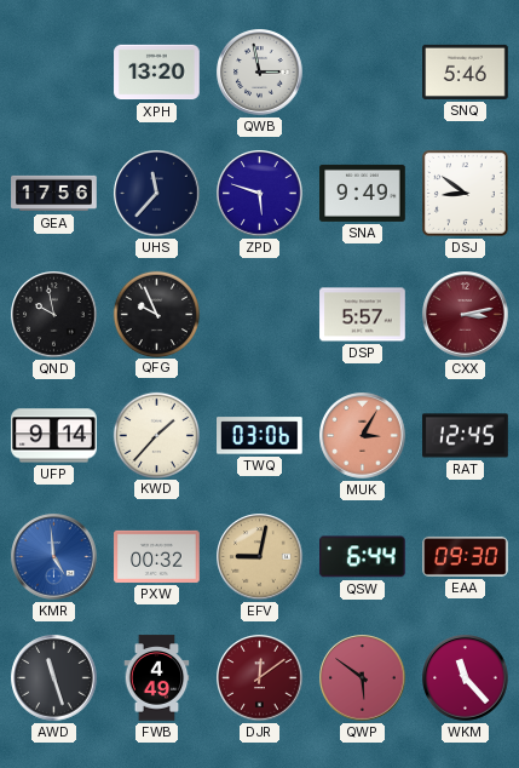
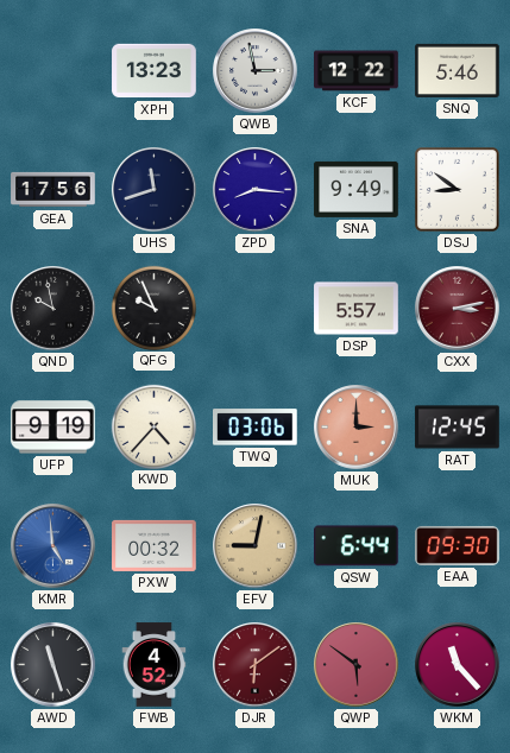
XPH: 13:20 -> 13:23 (155, 71)
KCF: none -> 12:22 (357, 71)
UHS: 11:37 -> 11:42 (155, 190)
ZPD: 5:48 -> 8:16 (256, 190)
UFP: 9:14 -> 9:19 (53, 428)
KWD: 1:37 -> 4:37 (153, 426)
MUK: 3:05 -> 3:00 (357, 428)
FWB: 4:49 -> 4:52 (155, 665)
DJR: 12:09 -> 6:09 (256, 665)
